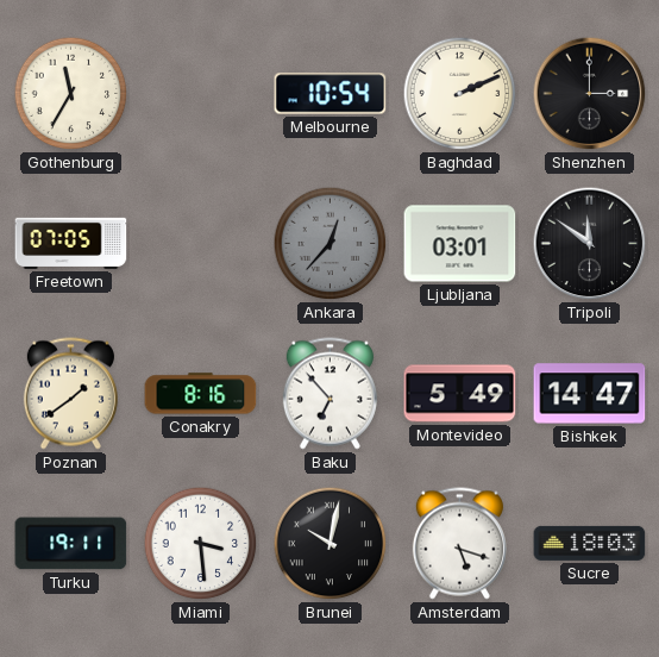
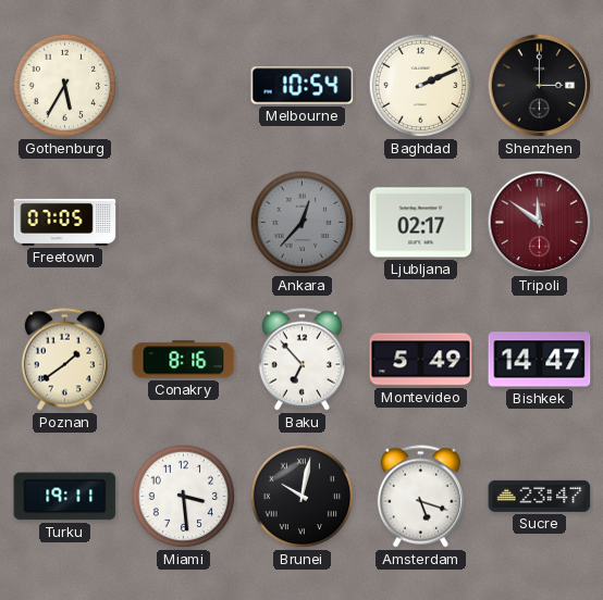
Gothenburg: 11:35 -> 5:35 (65, 86)
Ljubljana: 03:01 -> 02:17 (421, 223)
Tripoli dial: black -> burgundy (540, 223)
Sucre: 18:03 -> 23:47 (540, 496)
